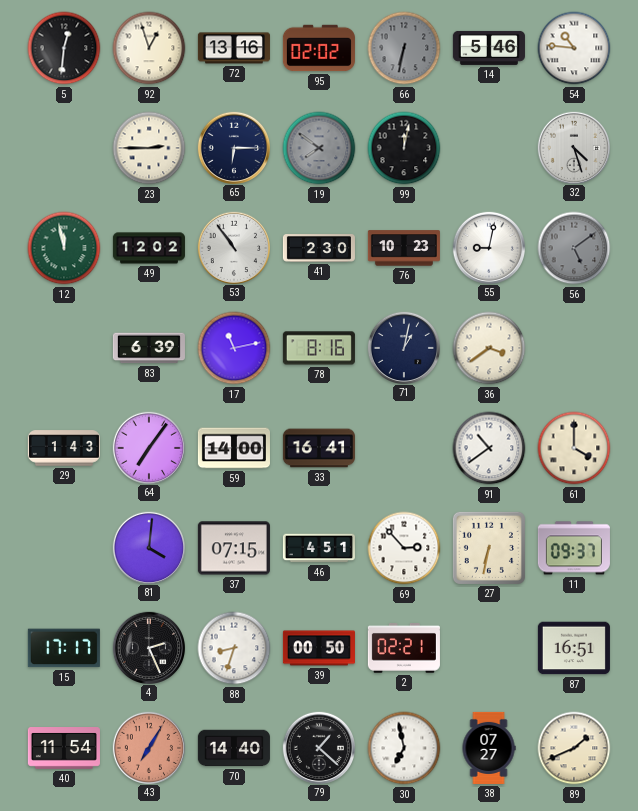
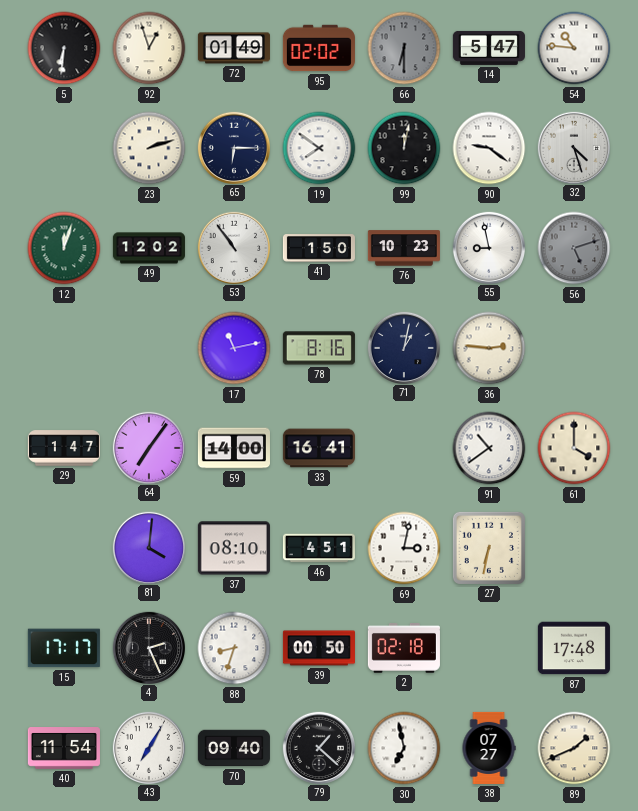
5: 12:31 -> 6:31 (64, 48)
72: 13:16 -> 01:49 (234, 48)
66: 6:32 -> 6:30 (404, 48)
14: 5:46 -> 5:47 (489, 48)
23: 2:45 -> 2:12 (149, 148)
19 dial: grey -> white (319, 148)
90: none -> 9:21 (489, 148)
12: 11:58 -> 12:03 (64, 248)
41: 2:30 -> 1:50 (319, 248)
55: 9:02 -> 8:58 (488, 247)
56: 5:09 -> 5:12 (574, 248)
83: 6:39 -> none (149, 348)
36: 3:39 -> 2:46 (489, 348)
29: 1:43 -> 1:47 (64, 448)
37: 07:15 -> 08:10 (234, 548)
69: 2:53 -> 3:02 (404, 548)
11: 09:37 -> none (574, 548)
2: 02:21 -> 02:18 (404, 648)
87: 16:51 -> 17:48 (574, 648)
43 dial: salmon -> white (148, 747)
70: 14:40 -> 09:40 (234, 748)
